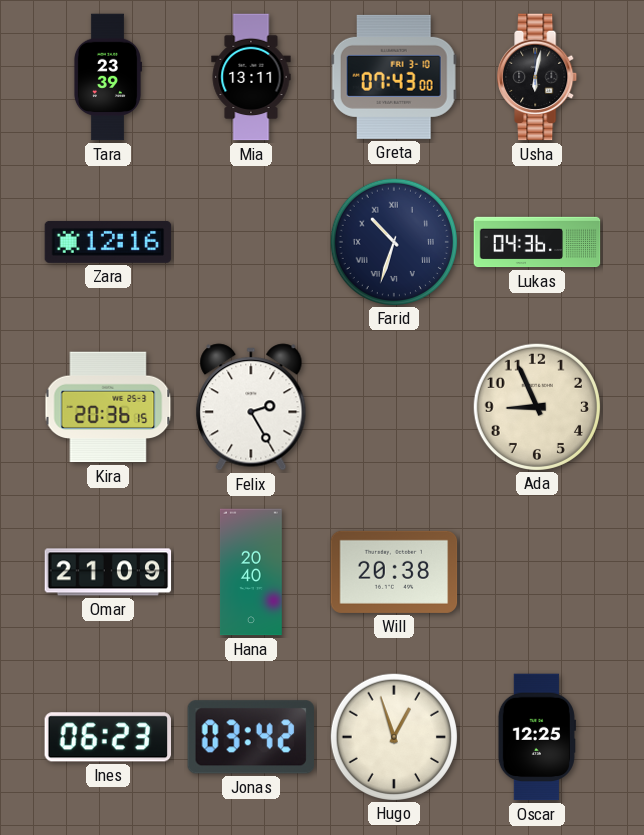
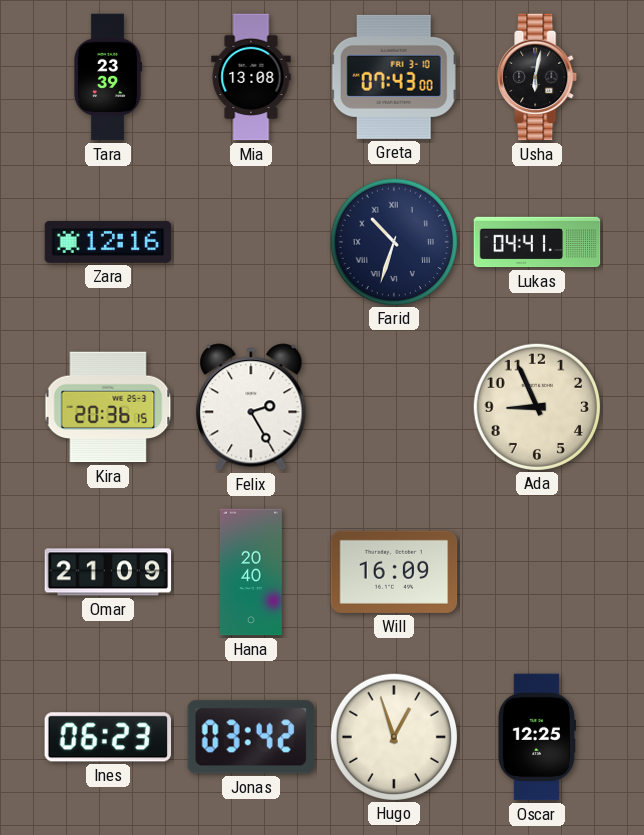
Mia: 13:11 -> 13:08 (251, 77)
Lukas: 04:36 -> 04:41 (537, 242)
Will: 20:38 -> 16:09 (394, 572)
